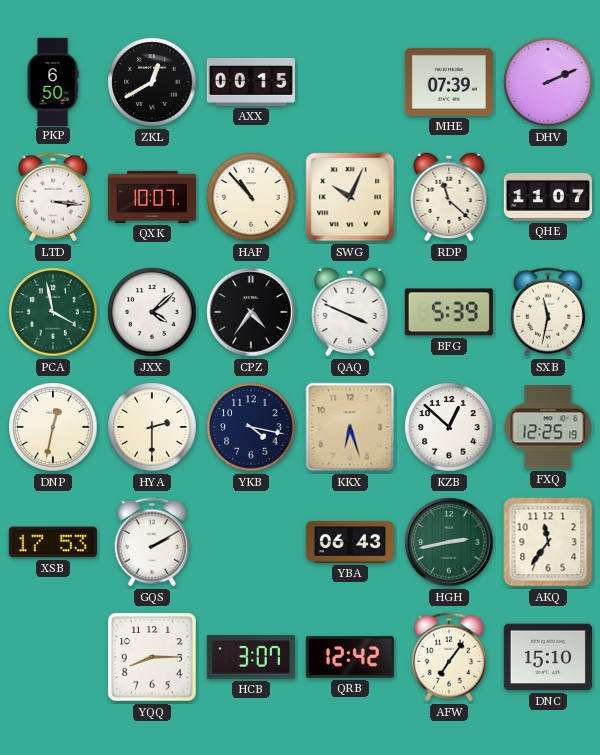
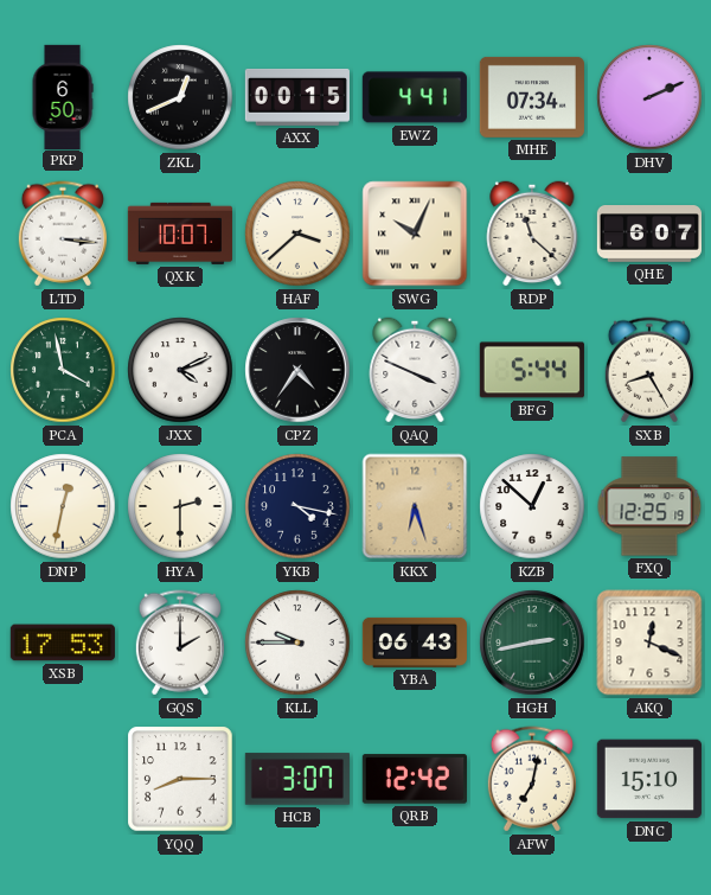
ZKL: 12:40 -> 12:41 (180, 97)
EWZ: none -> 4:41 (415, 97)
MHE: 07:39 -> 07:34 (532, 97)
HAF: 10:53 -> 3:38 (297, 234)
QHE: 11:07 -> 6:07 (649, 235)
JXX: 4:08 -> 4:11 (180, 370)
BFG: 5:39 -> 5:44 (532, 370)
SXB: 11:32 -> 8:25 (649, 370)
GQS: 2:10 -> 2:00 (180, 643)
KLL: none -> 9:45 (297, 643)
AKQ: 11:36 -> 12:19 (649, 643)
AFW: 7:06 -> 7:02 (532, 779)
